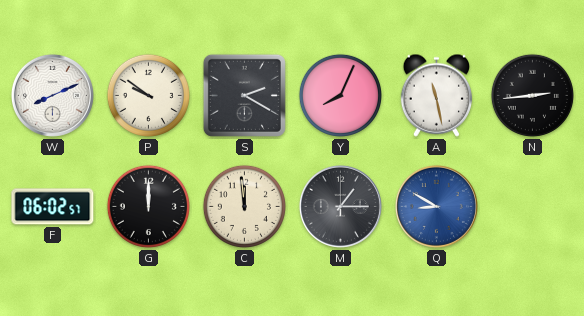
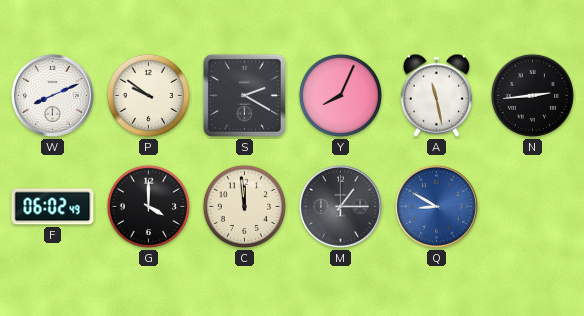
F: 06:02:57 -> 06:02:49 (53, 207)
G: 12:00 -> 4:00 (148, 206)
